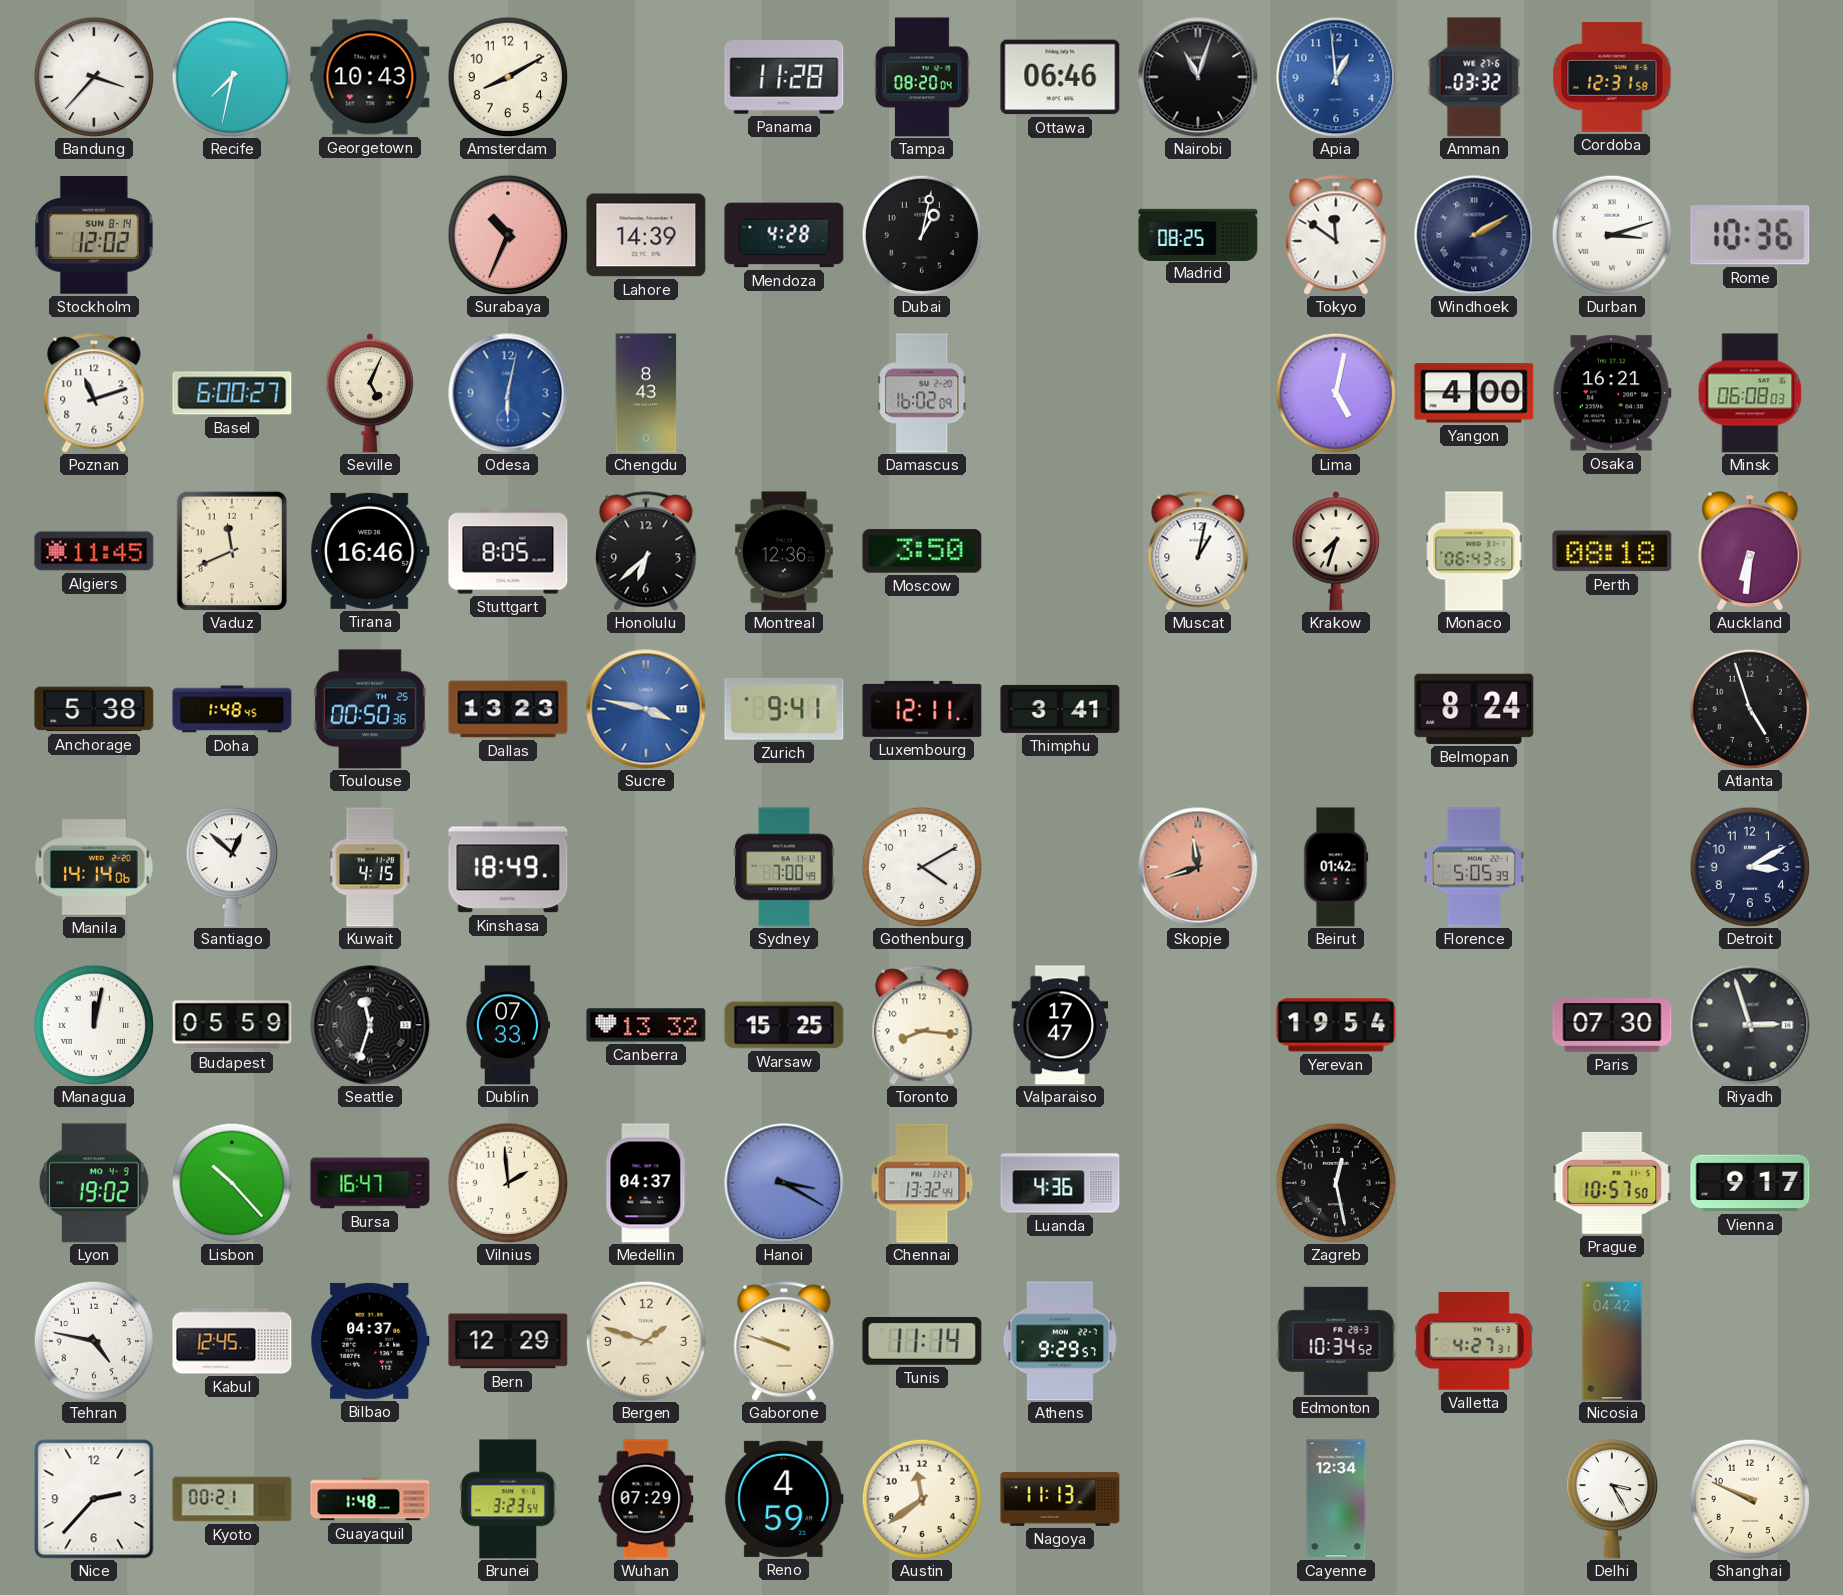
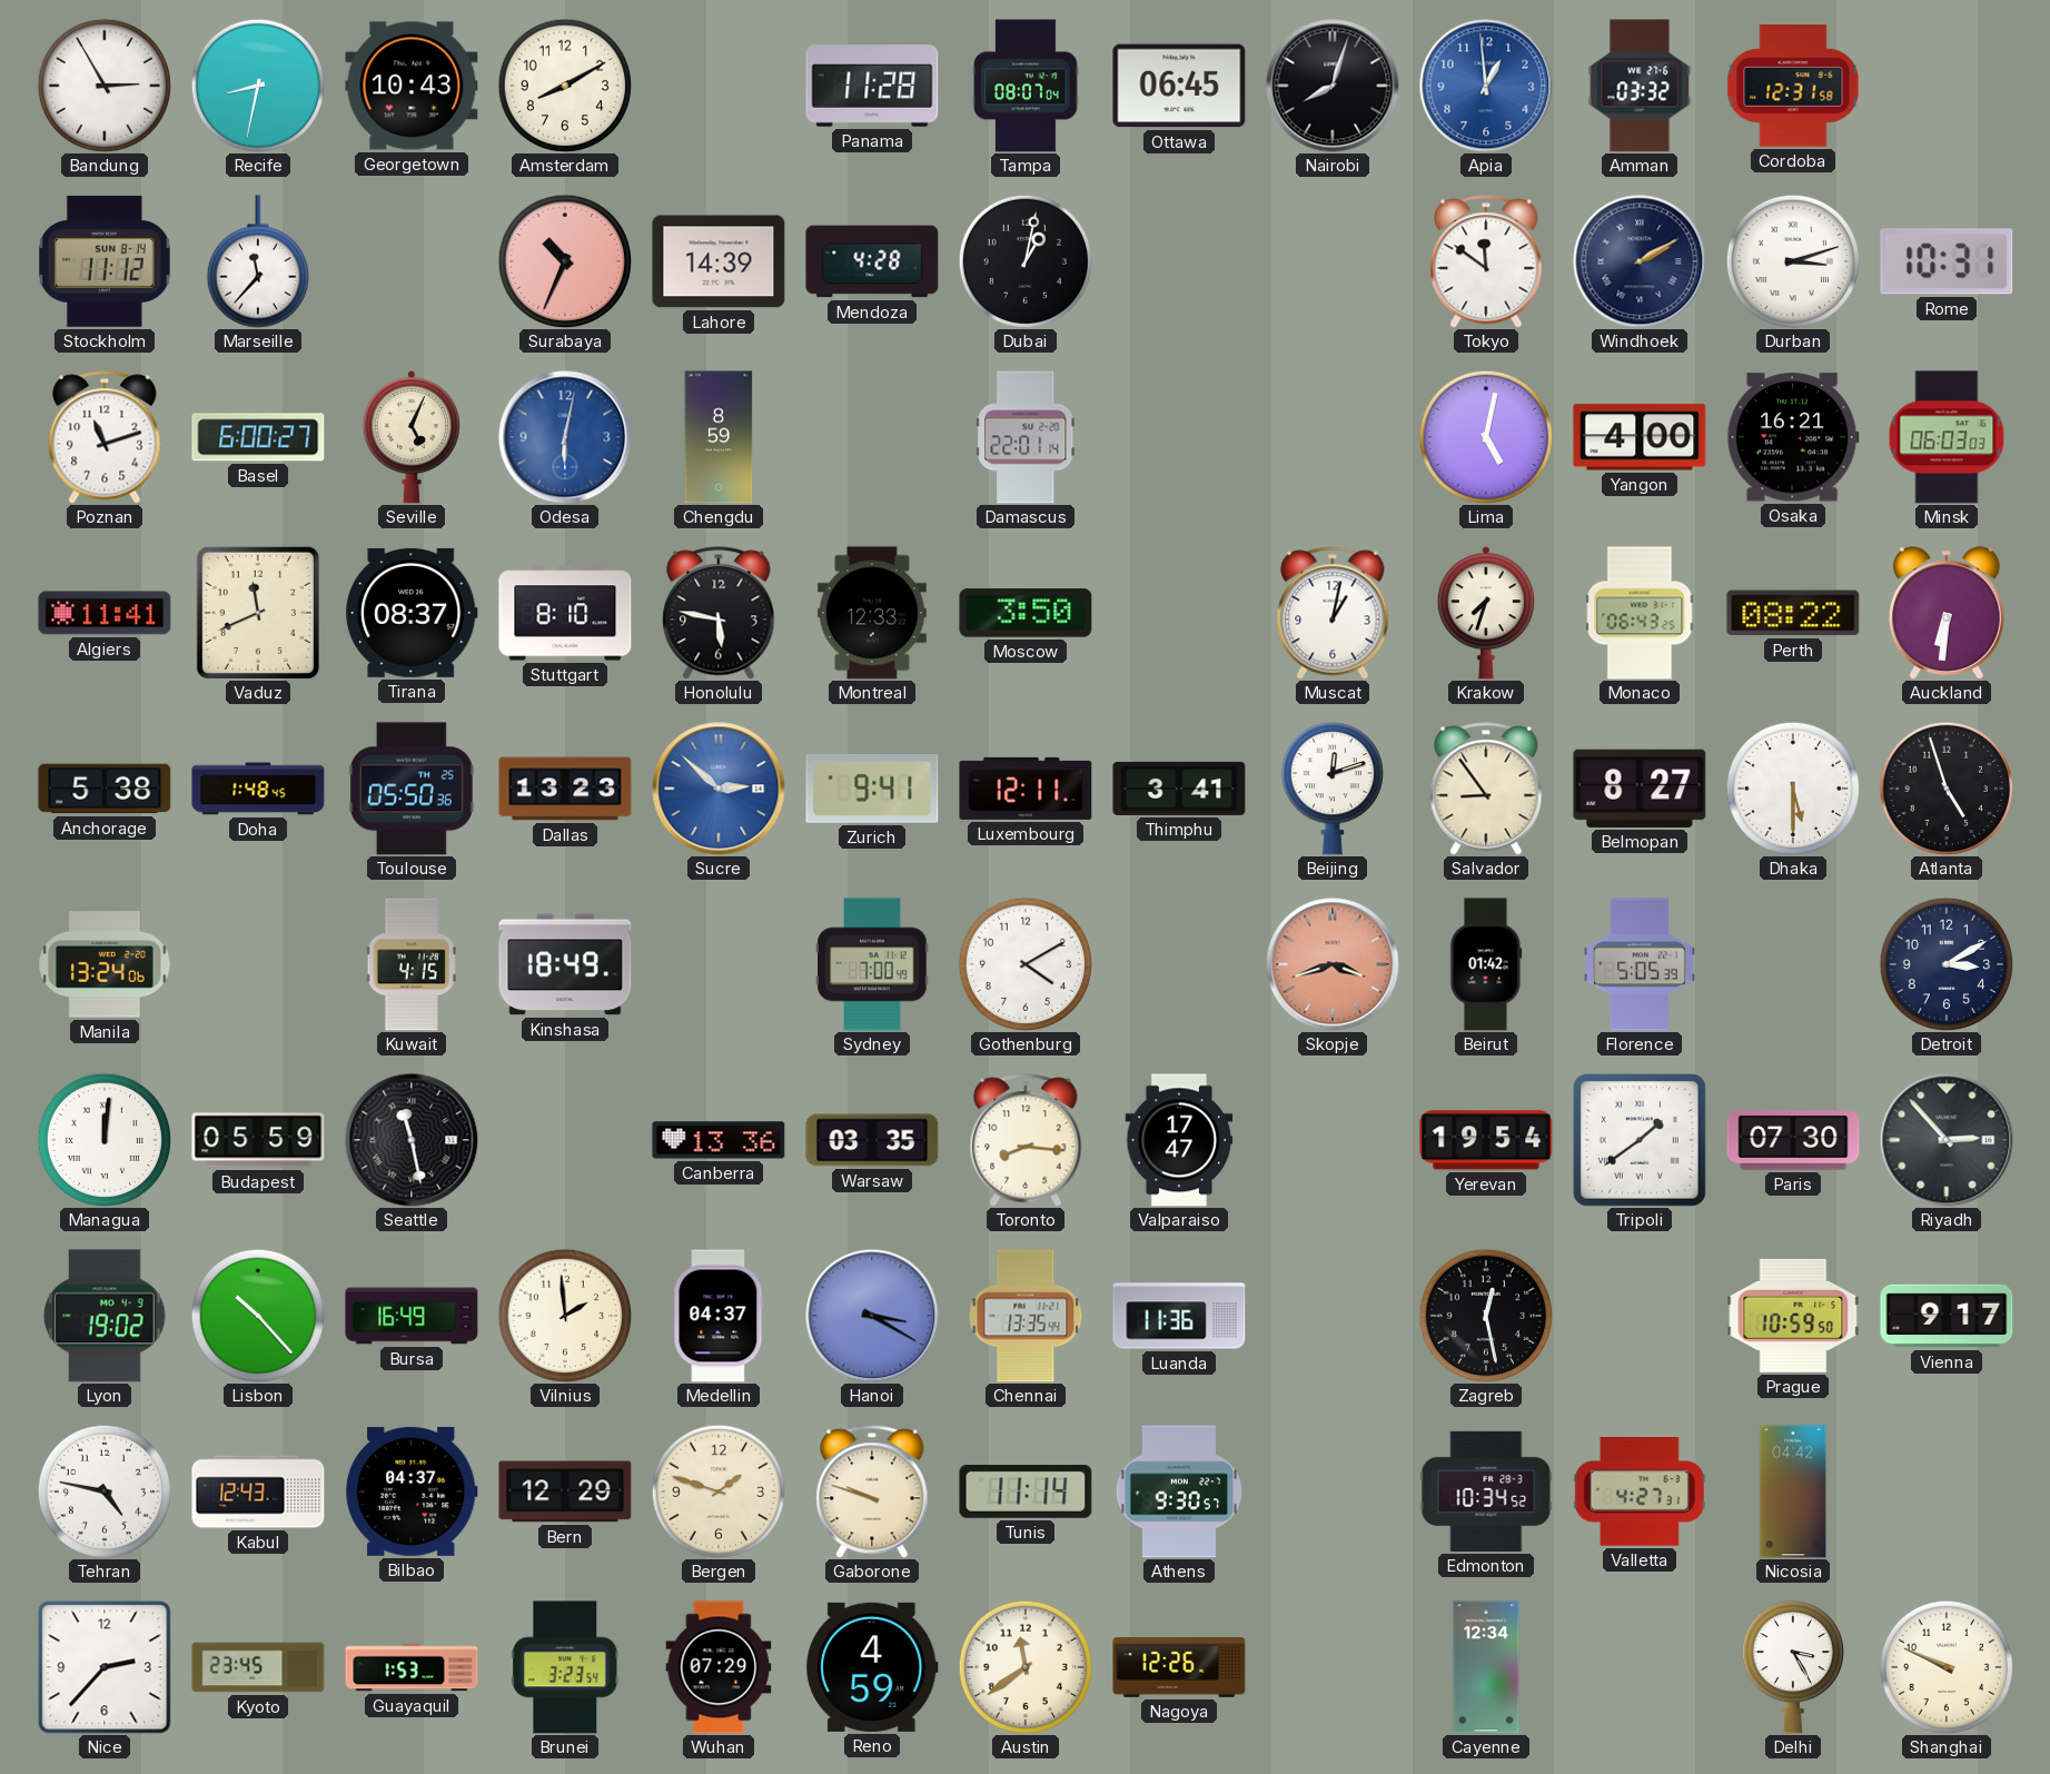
Bandung: 3:37 -> 2:55 (103, 85)
Recife: 7:32 -> 8:32 (257, 85)
Tampa: 08:20 -> 08:07 (1026, 86)
Ottawa: 06:46 -> 06:45 (1179, 86)
Nairobi: 11:03 -> 8:03 (1333, 86)
Stockholm: 12:02 -> 11:12 (106, 262)
Marseille: none -> 11:37 (258, 261)
Madrid: 08:25 -> none (1198, 234)
Rome: 10:36 -> 10:31 (1947, 261)
Chengdu: 8:43 -> 8:59 (719, 437)
Damascus: 16:02 -> 22:01 (1026, 437)
Minsk: 06:08 -> 06:03 (1947, 437)
Algiers: 11:45 -> 11:41 (105, 613)
Tirana: 16:46 -> 08:37 (412, 613)
Stuttgart: 8:05 -> 8:10 (565, 613)
Honolulu: 6:38 -> 5:47 (719, 613)
Montreal: 12:36 -> 12:33 (872, 613)
Perth: 08:18 -> 08:22 (1793, 613)
Toulouse: 00:50 -> 05:50 (412, 789)
Sucre: 3:47 -> 2:52 (719, 789)
Beijing: none -> 12:12 (1333, 789)
Salvador: none -> 8:54 (1486, 789)
Belmopan: 8:24 -> 8:27 (1640, 789)
Dhaka: none -> 5:30 (1792, 787)
Manila: 14:14 -> 13:24 (105, 964)
Santiago: 12:52 -> none (232, 867)
Skopje: 11:42 -> 3:42 (1333, 964)
Managua: 12:02 -> 12:01 (103, 1139)
Seattle: 11:33 -> 11:28 (412, 1140)
Dublin: 07:33 -> none (507, 1025)
Canberra: 13:32 -> 13:36 (719, 1140)
Warsaw: 15:25 -> 03:35 (872, 1140)
Tripoli: none -> 1:39 (1640, 1140)
Riyadh: 2:57 -> 2:53 (1947, 1140)
Bursa: 16:47 -> 16:49 (412, 1316)
Chennai: 13:32 -> 13:35 (1026, 1316)
Luanda: 4:36 -> 11:36 (1179, 1316)
Prague: 10:57 -> 10:59 (1793, 1316)
Kabul: 12:45 -> 12:43 (258, 1491)
Athens: 9:29 -> 9:30 (1179, 1491)
Kyoto: 00:21 -> 23:45 (258, 1667)
Guayaquil: 1:48 -> 1:53 (412, 1667)
Nagoya: 11:13 -> 12:26 (1179, 1667)
